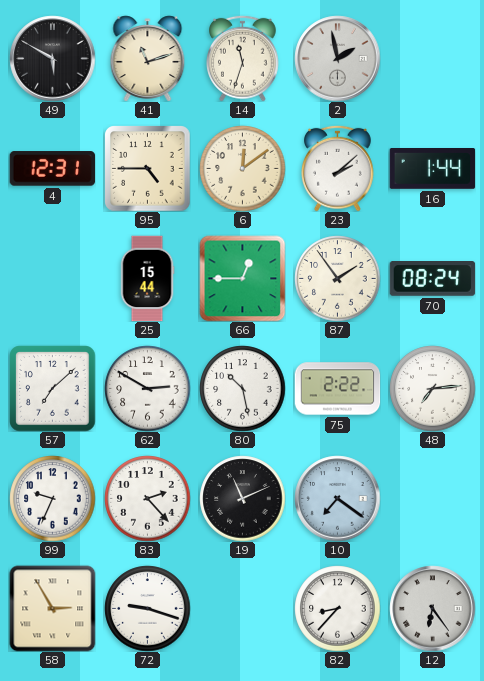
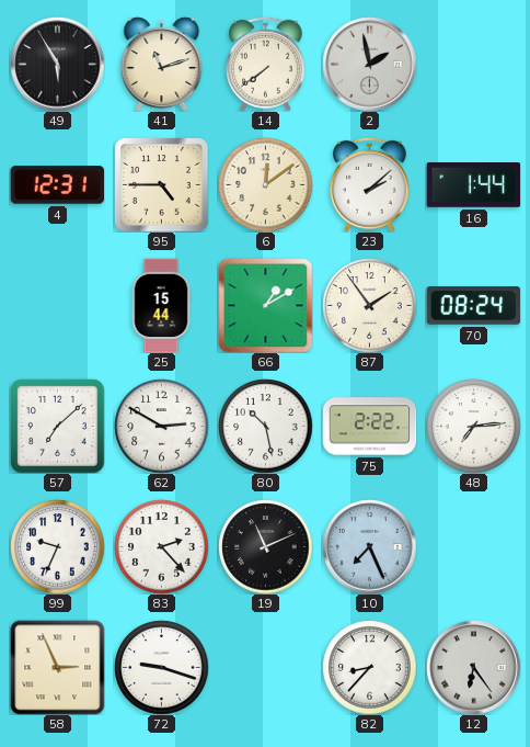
49: 5:50 -> 5:55 (57, 64)
14: 11:33 -> 7:39 (266, 64)
66: 12:45 -> 1:10 (265, 305)
10: 7:21 -> 7:26 (369, 546)
58: 2:55 -> 2:56 (57, 667)
